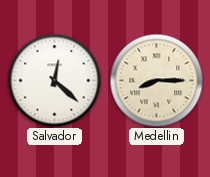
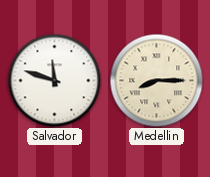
Salvador: 12:22 -> 11:48 (54, 80)
